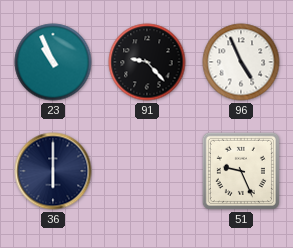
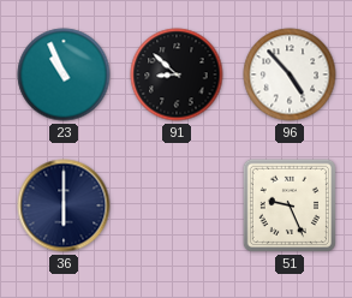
91: 9:23 -> 8:52 (177, 74)
96: 4:56 -> 4:53 (290, 74)
